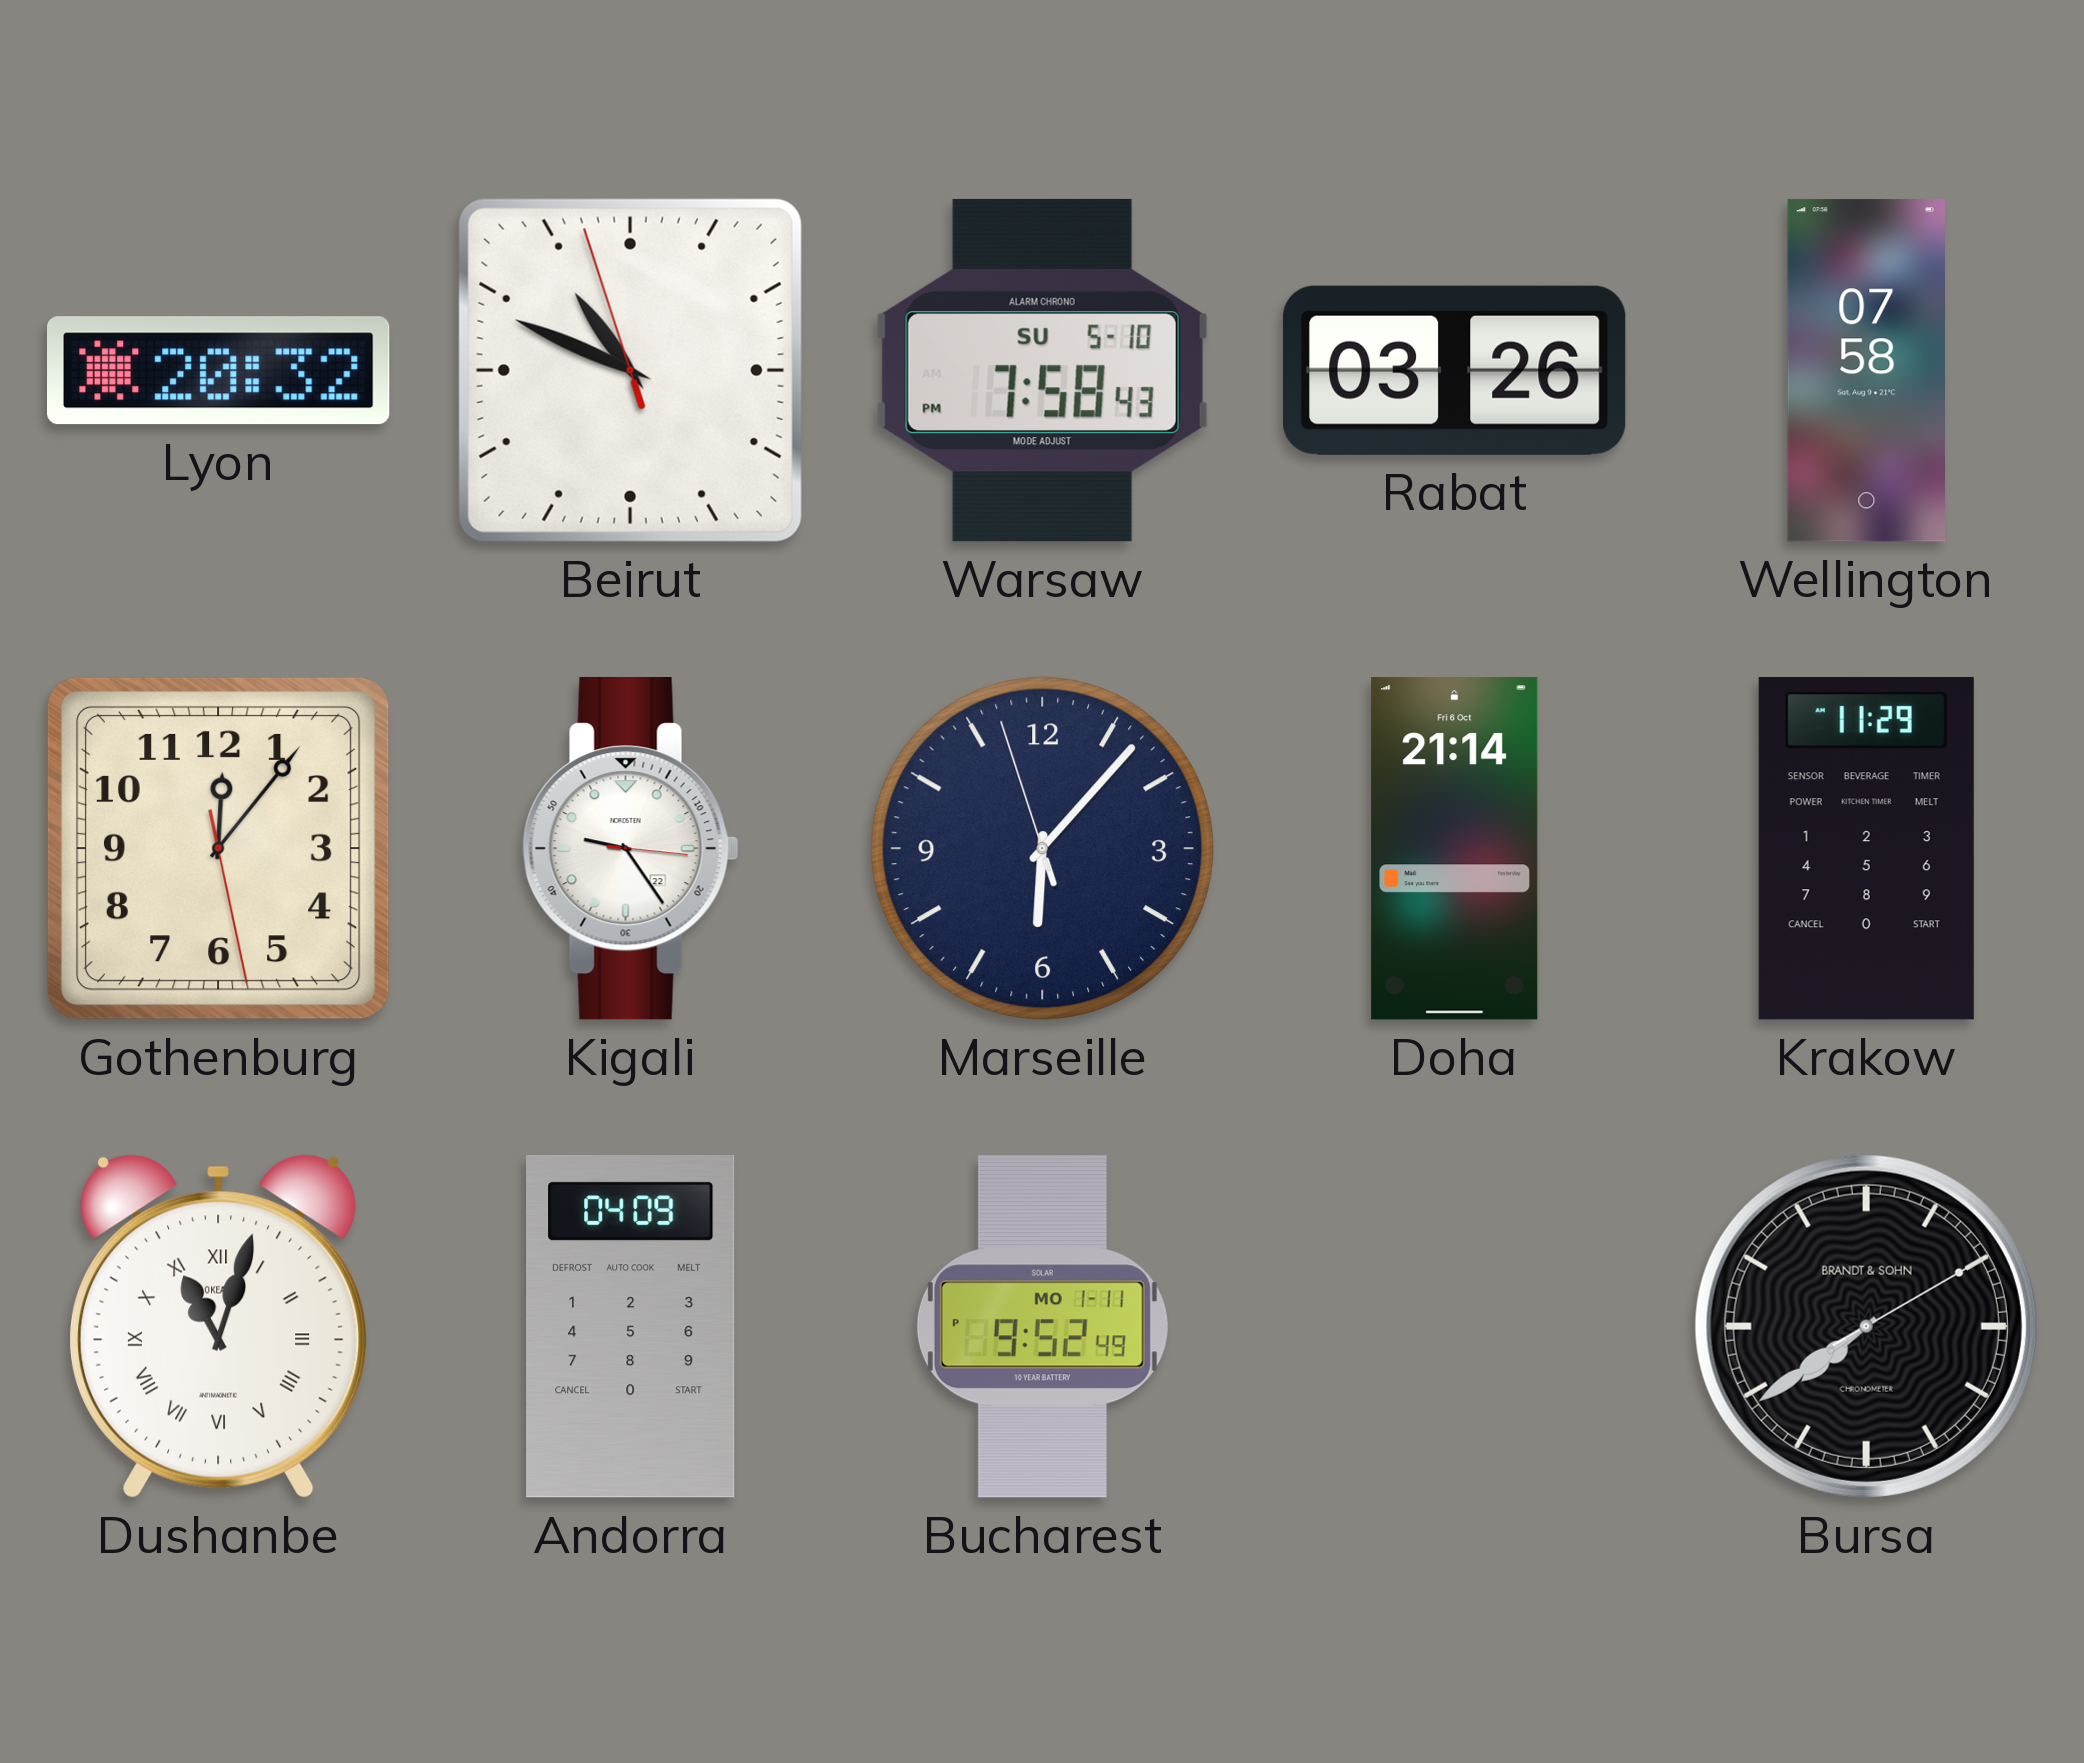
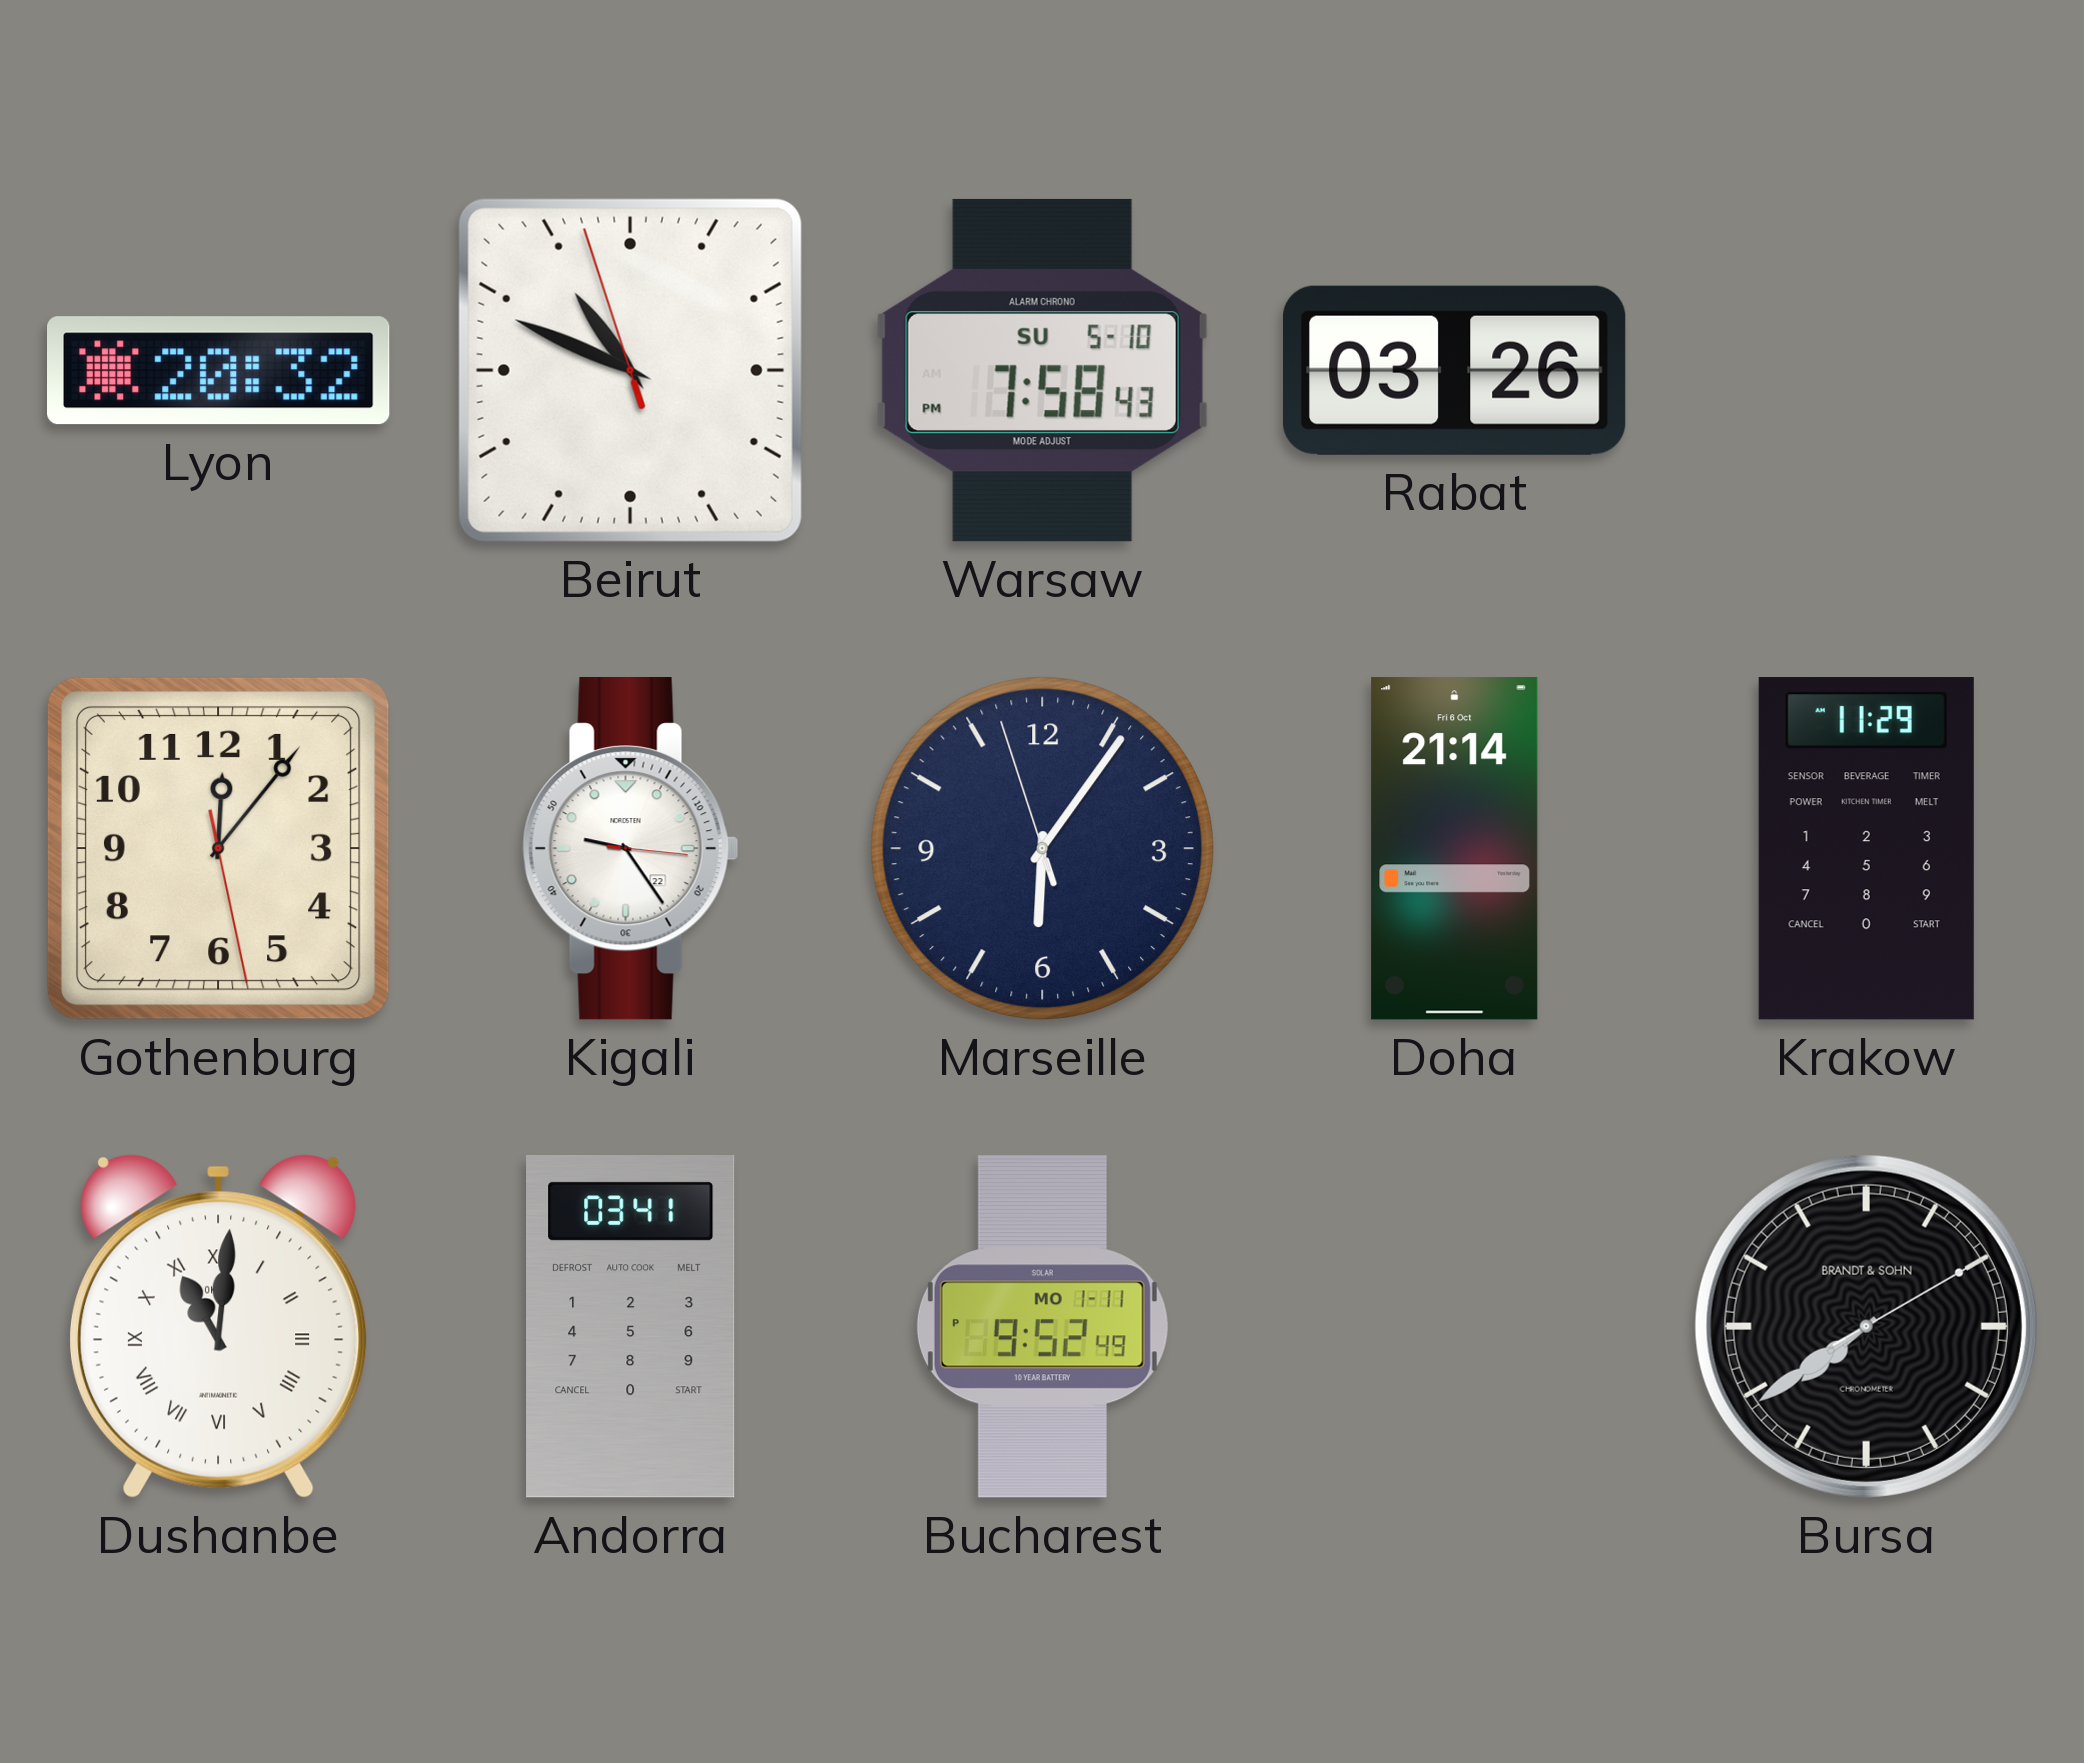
Wellington: 07:58 -> none (1866, 371)
Marseille: 6:06 -> 6:05 (1042, 848)
Dushanbe: 11:03 -> 11:01 (218, 1326)
Andorra: 04:09 -> 03:41 (631, 1327)
